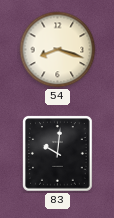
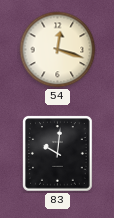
54: 8:18 -> 12:18 (58, 50)
